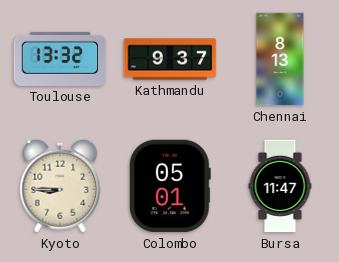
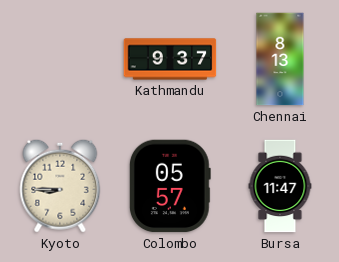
Toulouse: 13:32 -> none (60, 59)
Colombo: 05:01 -> 05:57 (170, 186)
